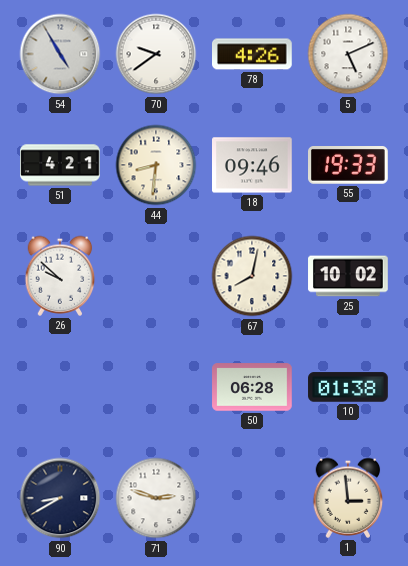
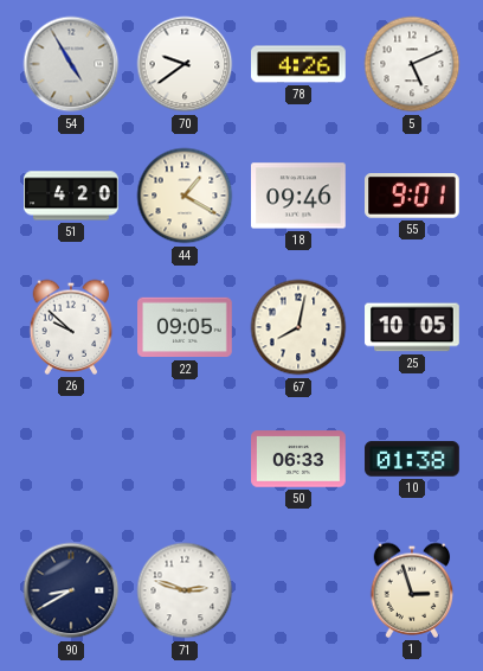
51: 4:21 -> 4:20 (71, 196)
44: 8:31 -> 1:20 (185, 196)
55: 19:33 -> 9:01 (413, 197)
22: none -> 09:05 (185, 327)
25: 10:02 -> 10:05 (412, 327)
50: 06:28 -> 06:33 (298, 459)
1: 2:59 -> 2:57 (412, 590)
